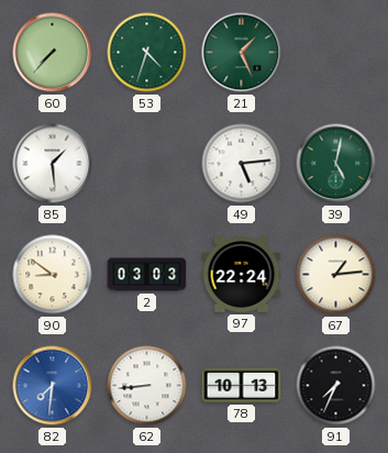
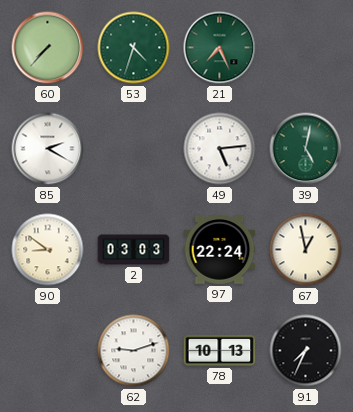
21: 1:26 -> 7:26 (220, 48)
85: 1:29 -> 2:20 (48, 149)
67: 1:14 -> 12:58 (306, 250)
82: 7:31 -> none (53, 386)
62: 8:44 -> 9:12 (134, 351)
